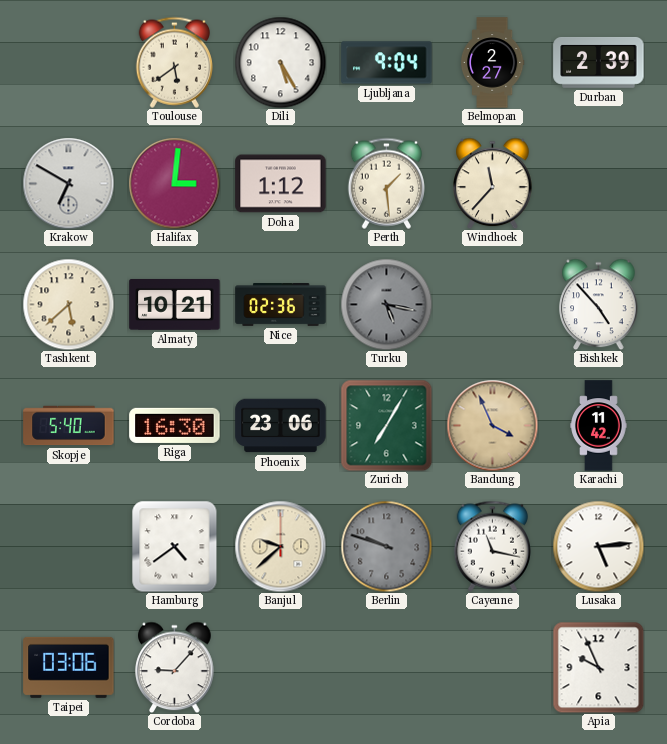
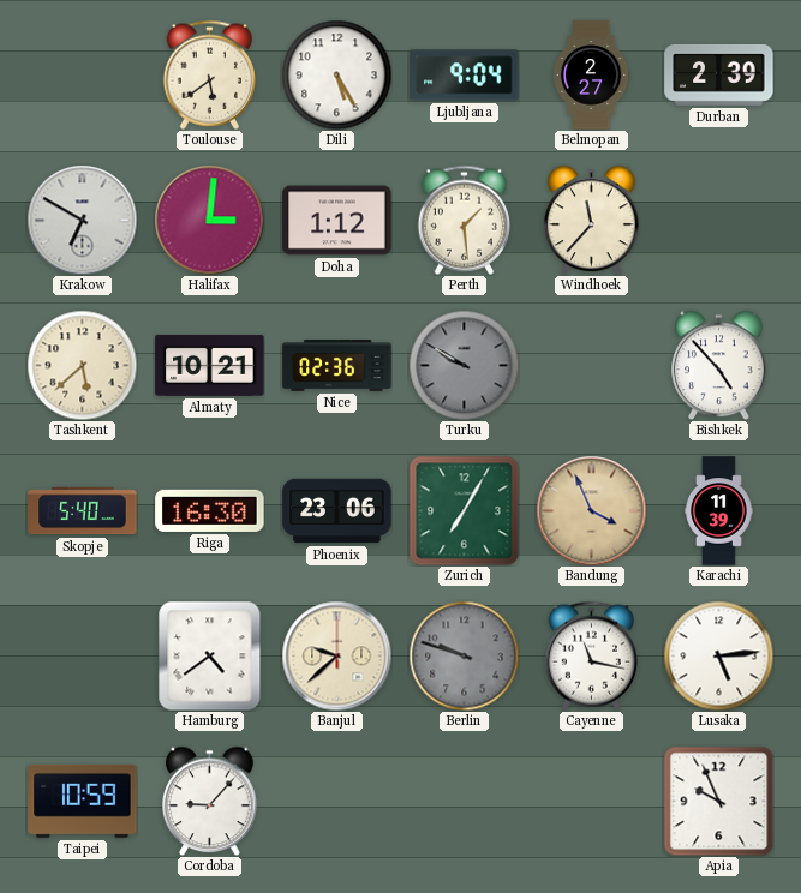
Turku: 5:17 -> 9:50 (464, 365)
Karachi: 11:42 -> 11:39 (719, 511)
Taipei: 03:06 -> 10:59 (83, 801)
